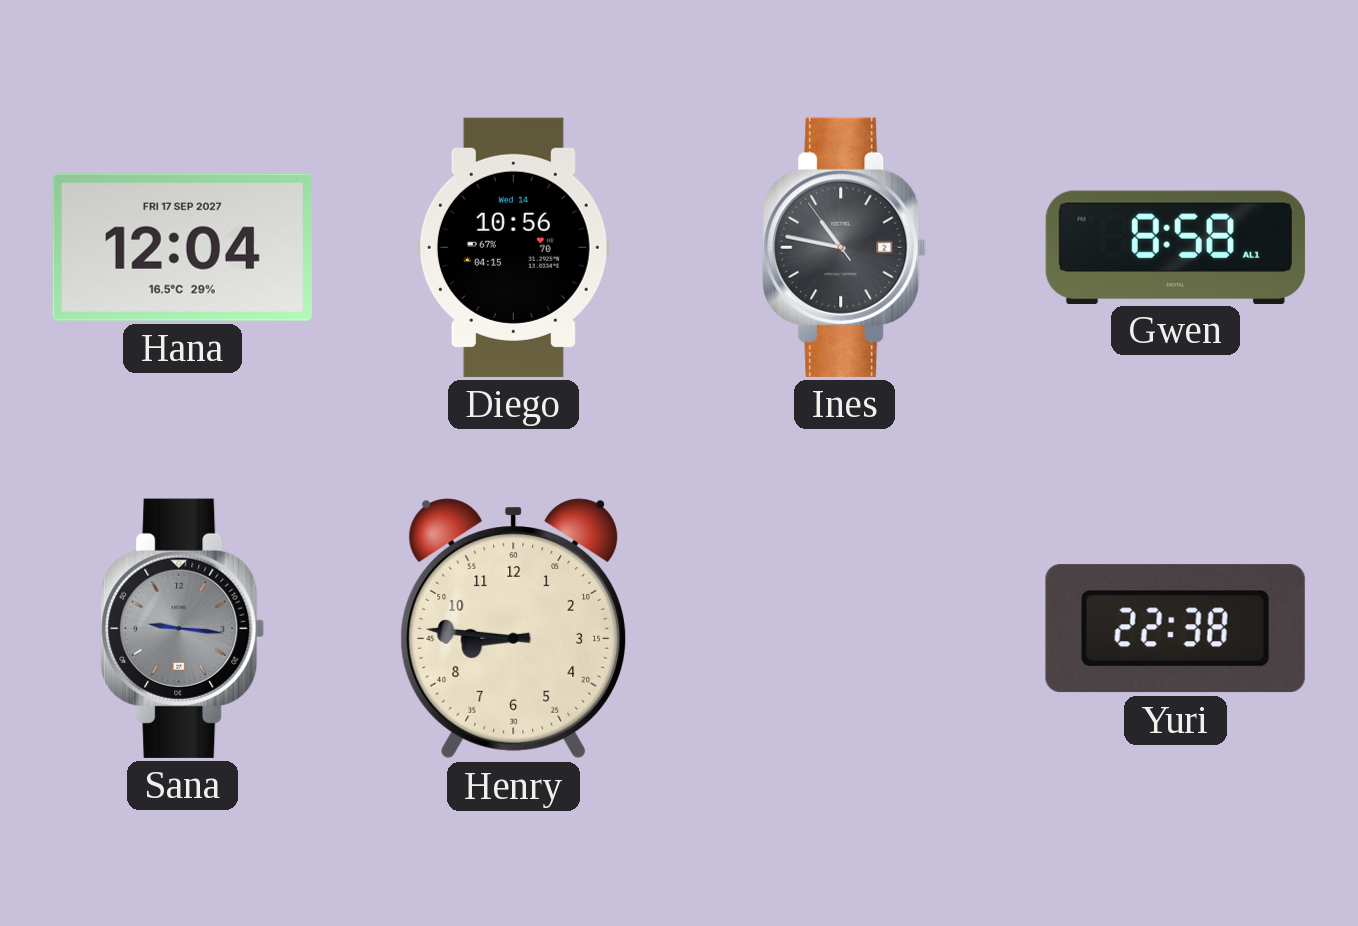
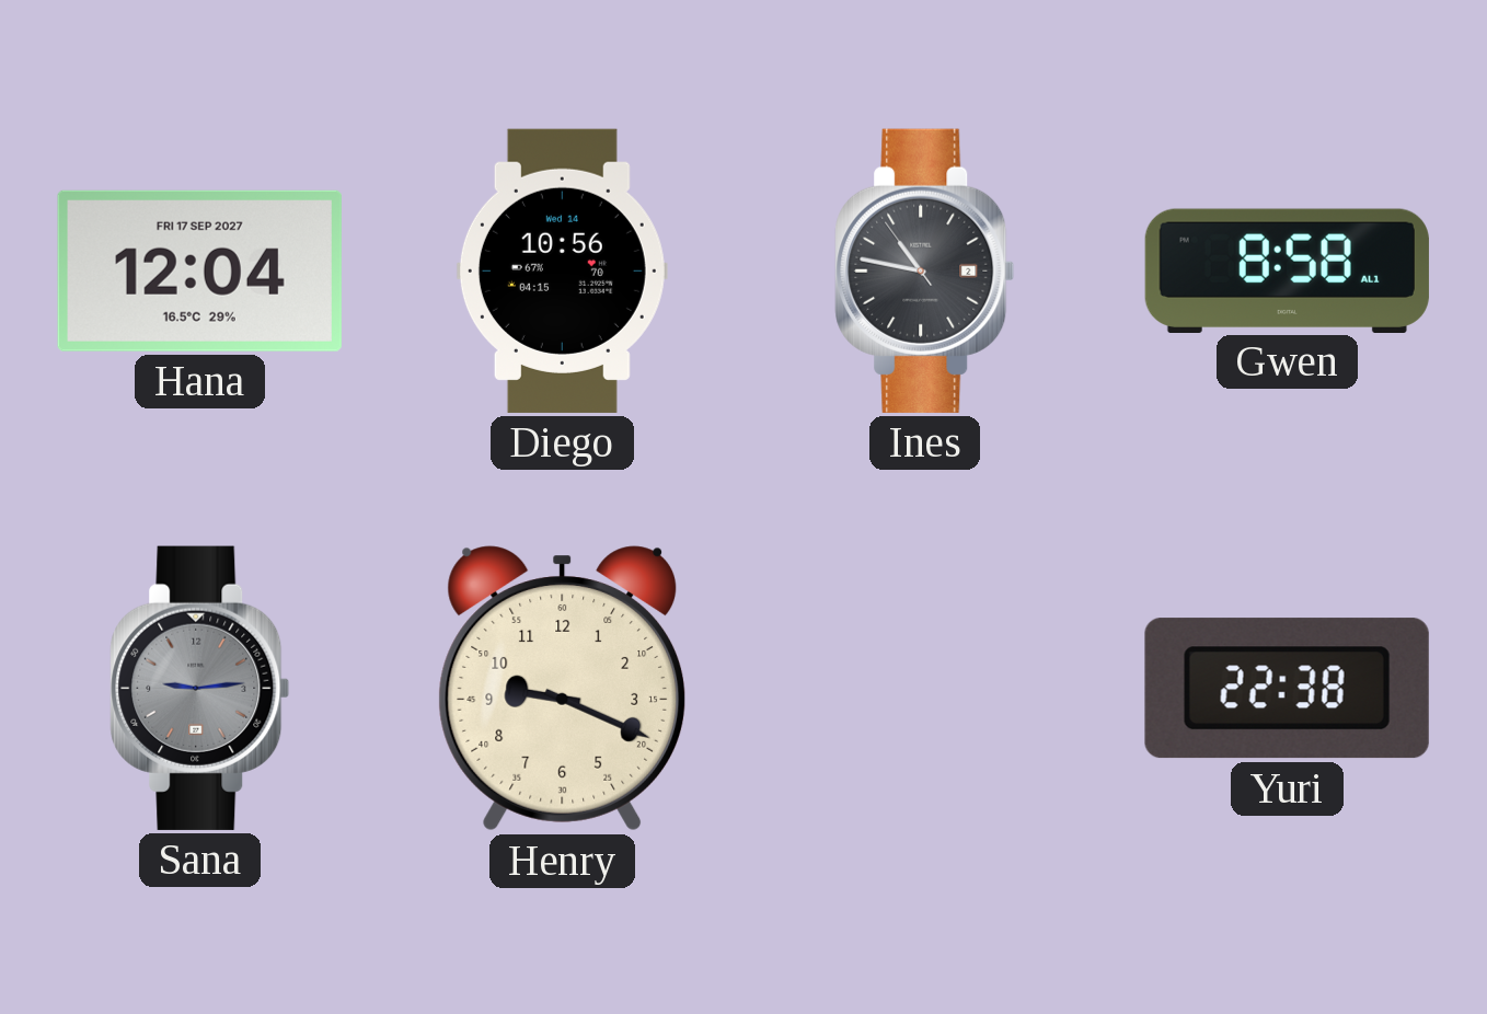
Sana: 9:16 -> 9:14 (200, 688)
Henry: 8:46 -> 9:19 (562, 689)
